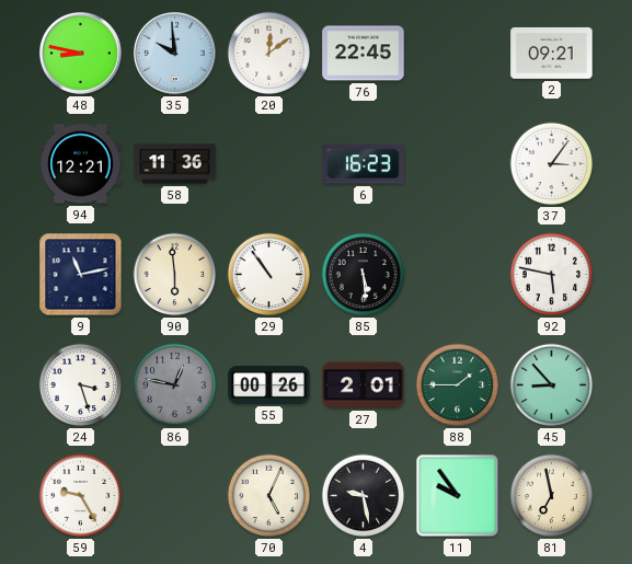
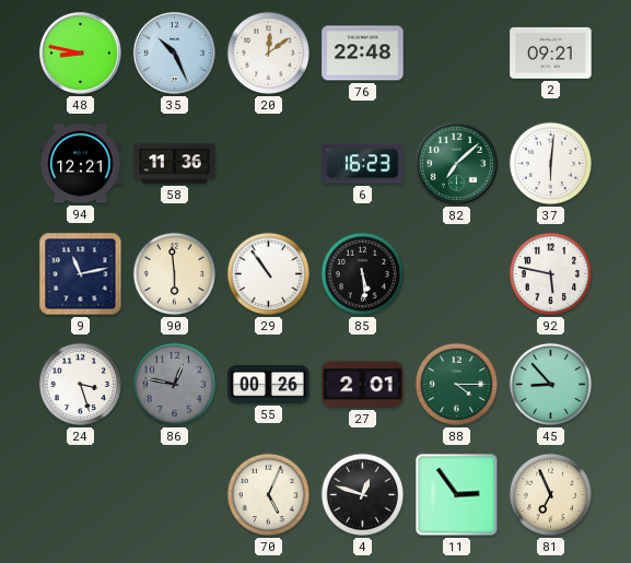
35: 9:59 -> 10:26 (174, 52)
76: 22:45 -> 22:48 (363, 54)
82: none -> 7:08 (456, 163)
37: 3:06 -> 6:01 (551, 164)
88: 1:45 -> 4:15 (457, 385)
59: 9:25 -> none (81, 496)
4: 9:28 -> 12:48 (363, 495)
11: 9:54 -> 2:54 (457, 495)
81: 6:58 -> 6:56 (551, 495)
